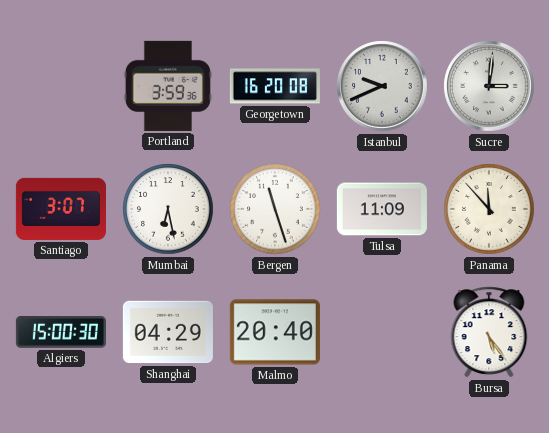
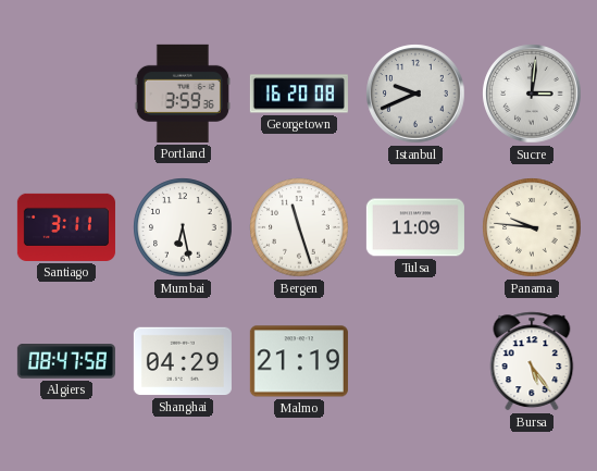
Santiago: 3:07 -> 3:11 (66, 227)
Panama: 11:53 -> 9:46 (532, 227)
Algiers: 15:00 -> 08:47 (66, 361)
Malmo: 20:40 -> 21:19 (299, 361)
